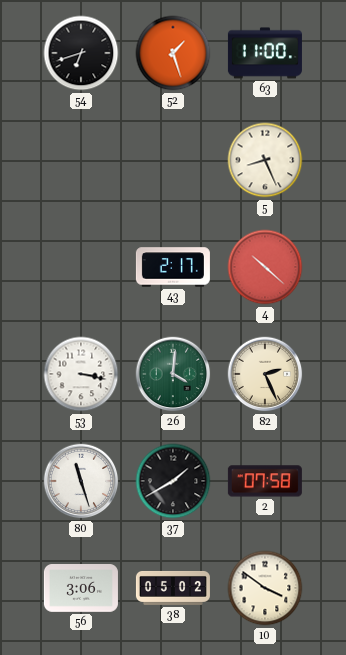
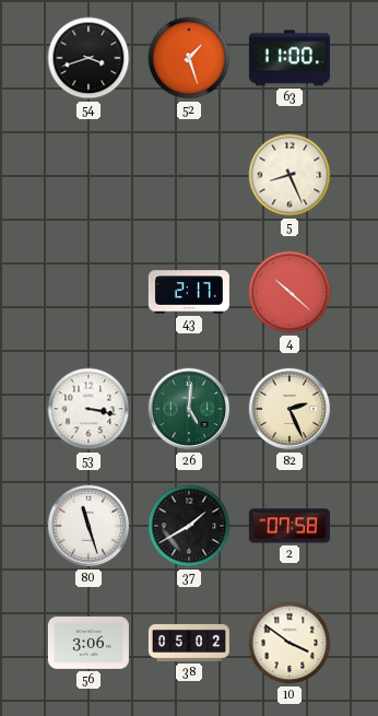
54: 6:42 -> 3:42 (88, 58)
26: 4:01 -> 5:01 (189, 409)
